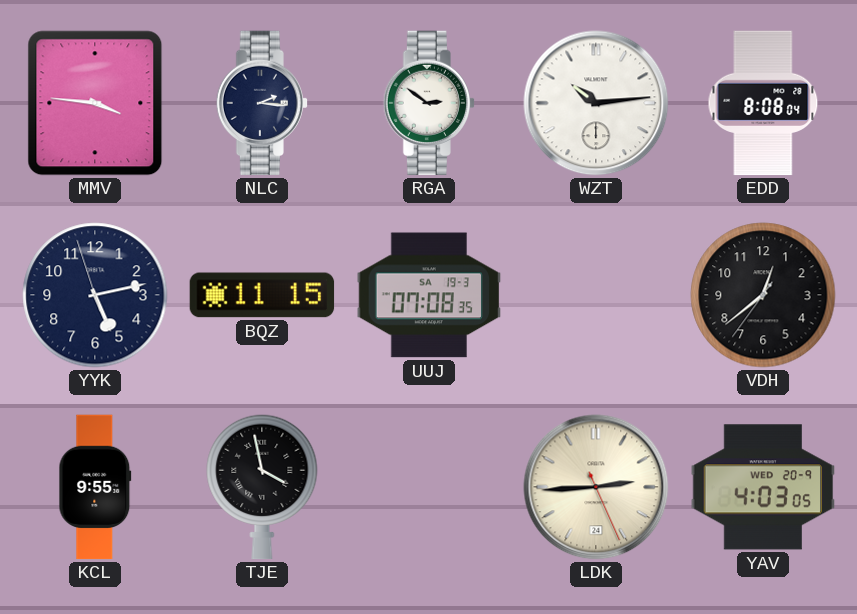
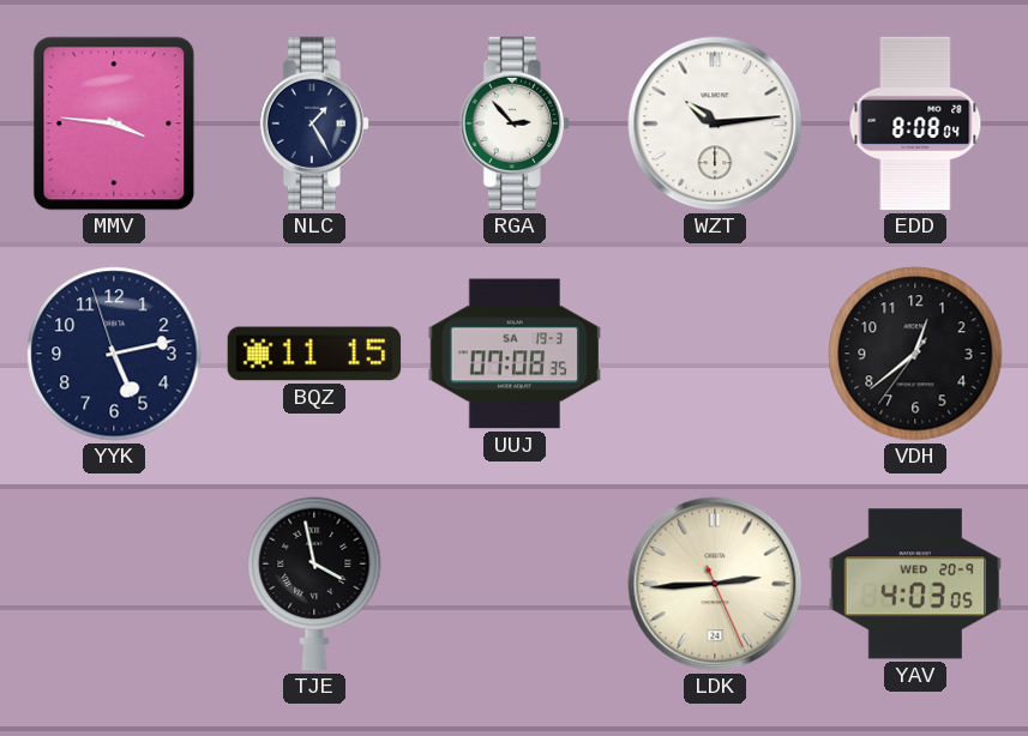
NLC: 2:16 -> 1:25 (313, 123)
RGA: 2:51 -> 2:53 (513, 123)
KCL: 9:55 -> none (95, 487)
